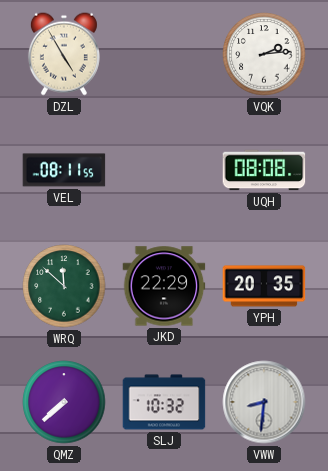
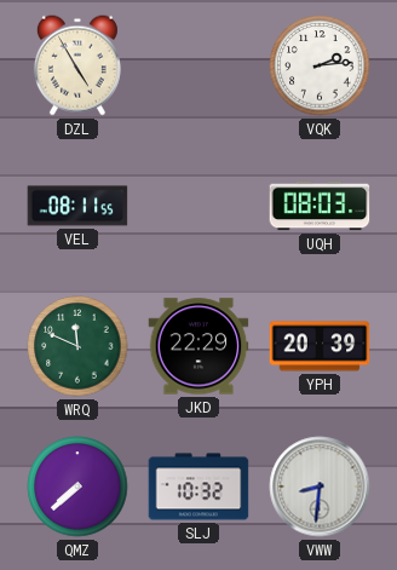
UQH: 08:08 -> 08:03 (320, 206)
WRQ: 11:52 -> 11:49 (77, 346)
YPH: 20:35 -> 20:39 (320, 346)
